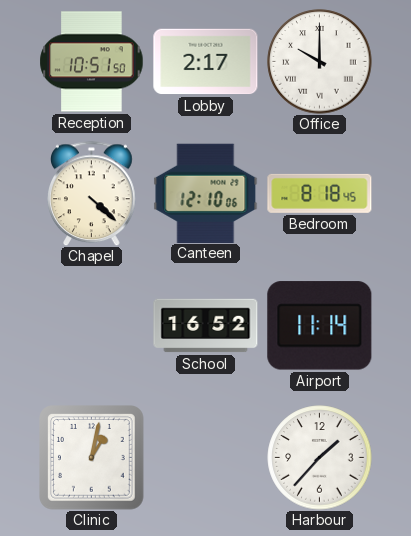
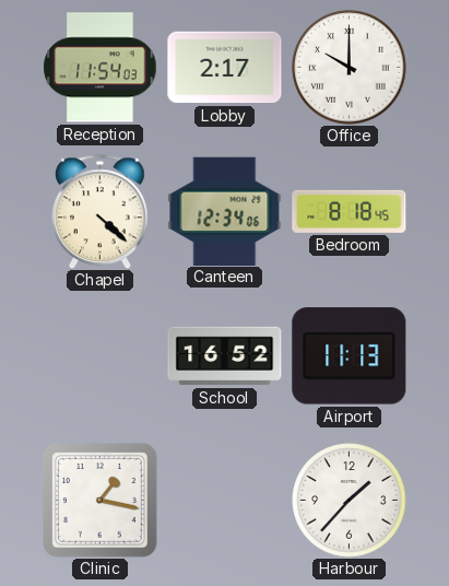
Reception: 10:51 -> 11:54 (101, 68)
Canteen: 12:10 -> 12:34 (225, 211)
Airport: 11:14 -> 11:13 (350, 356)
Clinic: 1:02 -> 1:17 (101, 501)
